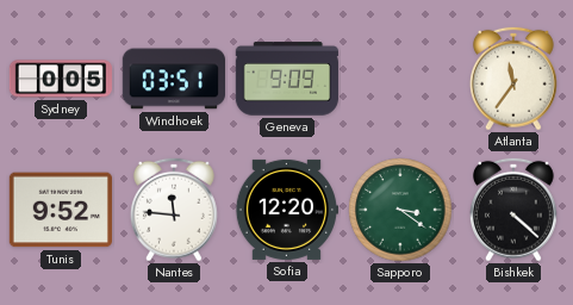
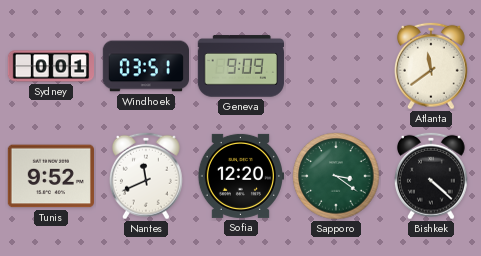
Sydney: 0:05 -> 0:01 (50, 66)
Atlanta: 11:36 -> 11:39 (431, 66)
Nantes: 11:46 -> 11:41 (146, 176)
